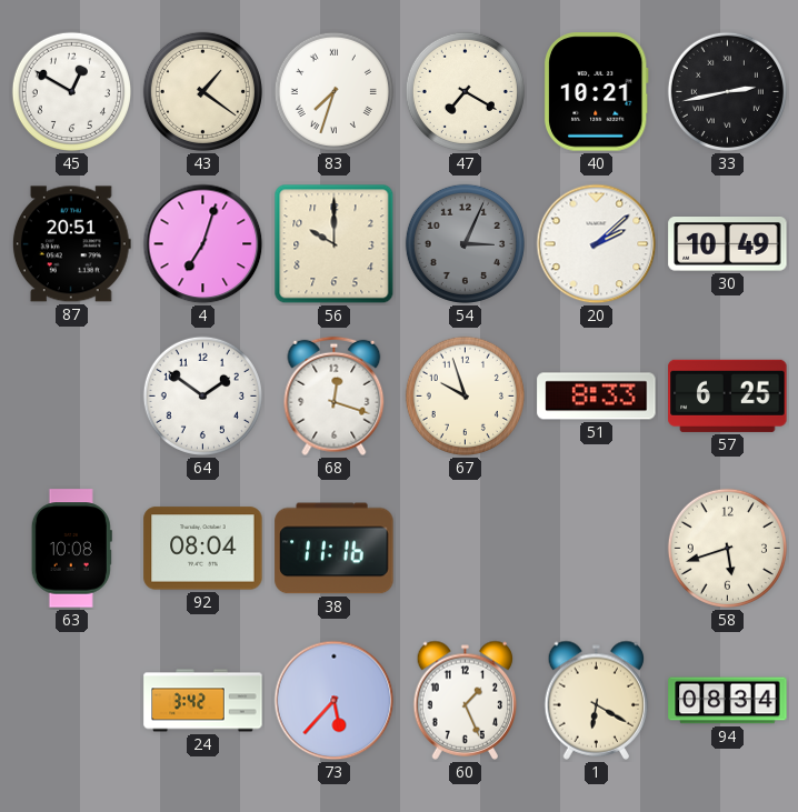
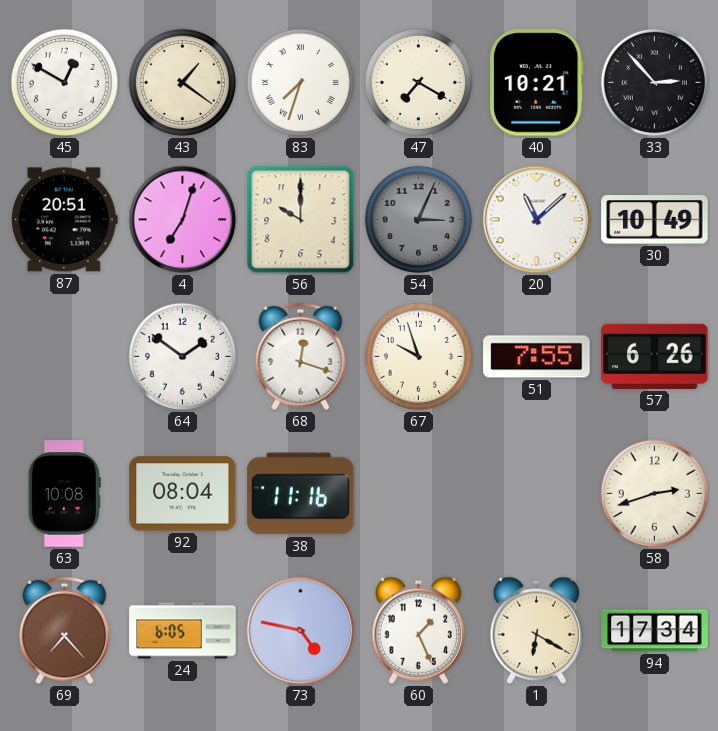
33: 2:43 -> 2:53 (654, 82)
20: 2:08 -> 11:08 (537, 220)
51: 8:33 -> 7:55 (537, 357)
57: 6:25 -> 6:26 (655, 356)
58: 5:42 -> 2:42 (654, 493)
69: none -> 7:23 (65, 631)
24: 3:42 -> 6:05 (183, 631)
73: 5:37 -> 4:47 (301, 631)
94: 08:34 -> 17:34 (655, 631)
